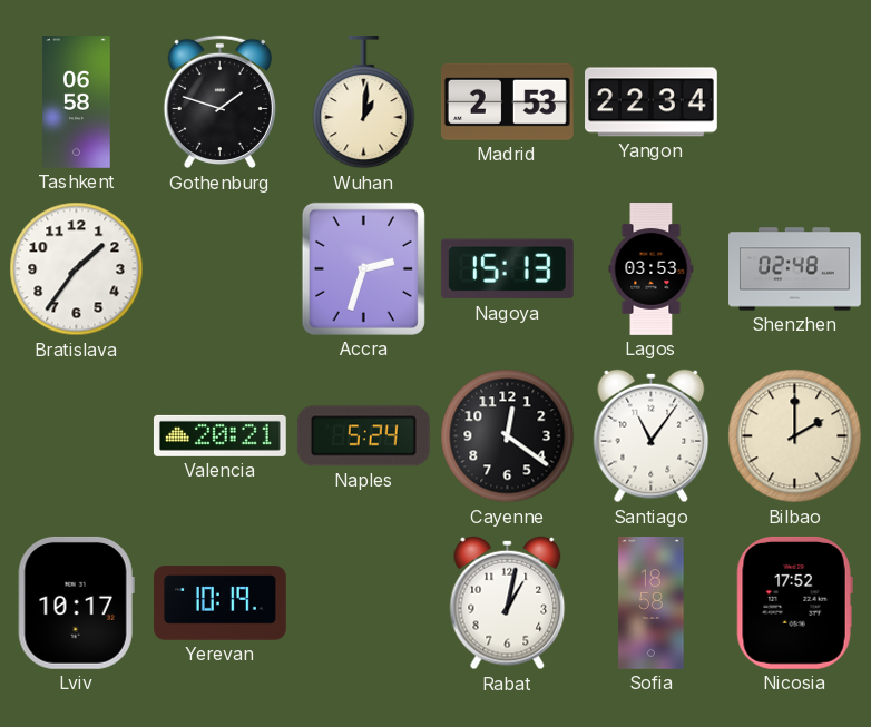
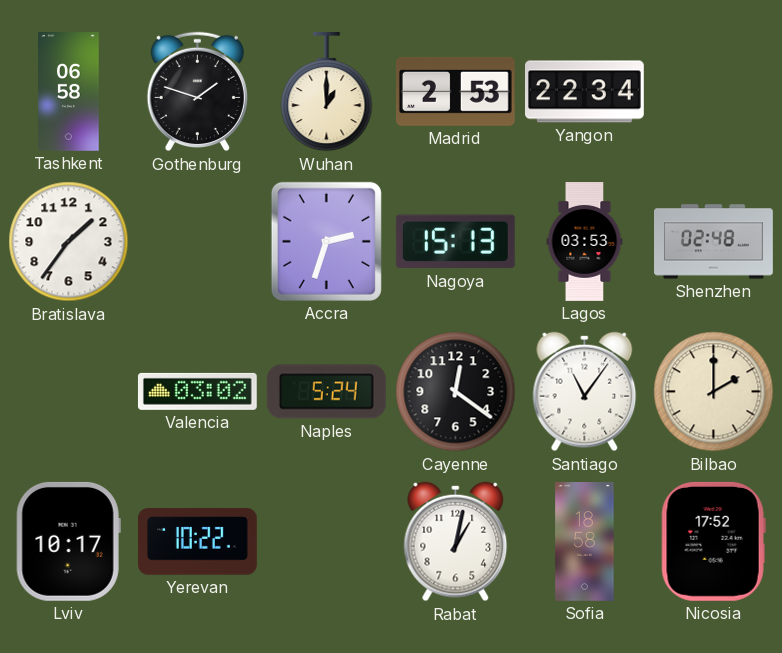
Wuhan: 1:01 -> 1:00 (327, 92)
Valencia: 20:21 -> 03:02 (197, 391)
Yerevan: 10:19 -> 10:22 (198, 542)
